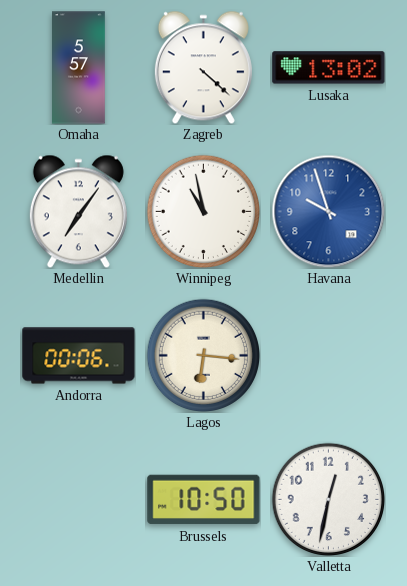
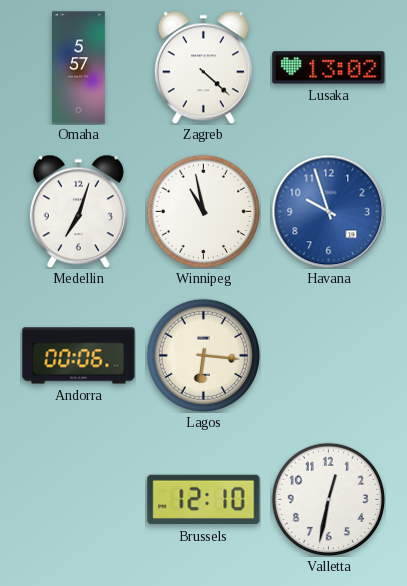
Medellin: 7:06 -> 7:03 (78, 211)
Brussels: 10:50 -> 12:10 (204, 500)
